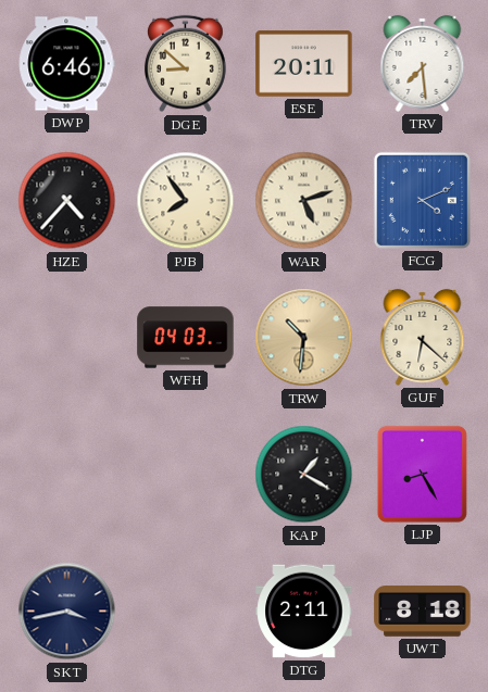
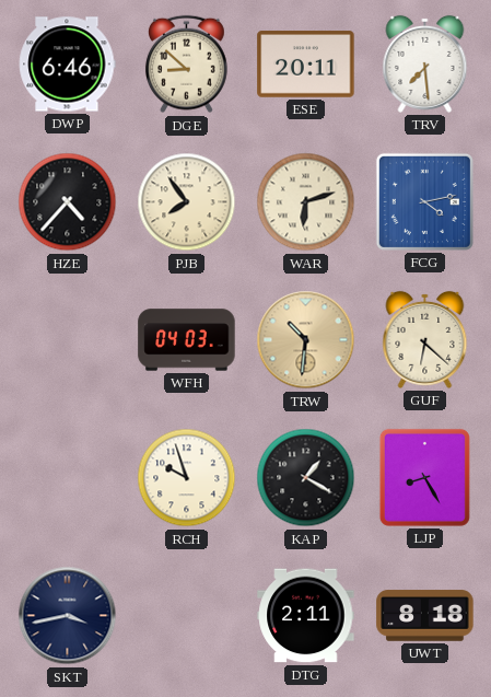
WAR: 5:12 -> 6:12 (306, 202)
FCG: 4:11 -> 4:13 (424, 201)
RCH: none -> 9:57 (187, 478)
